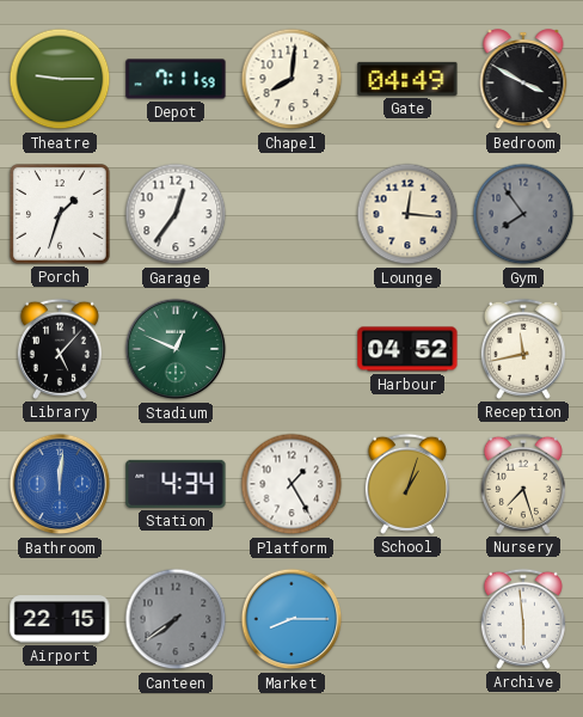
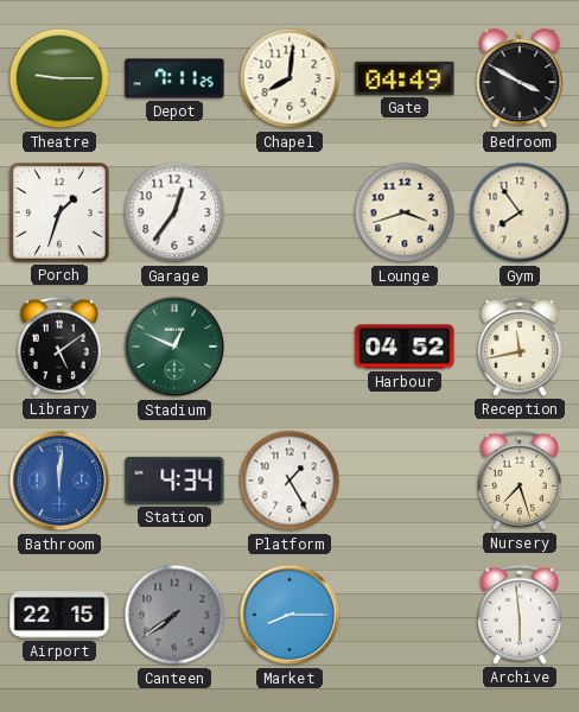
Depot: 7:11:59 -> 7:11:25 (174, 78)
Lounge: 12:16 -> 3:42 (405, 212)
Gym dial: grey -> cream (520, 212)
Library: 5:07 -> 5:09 (59, 347)
School: 1:03 -> none (407, 484)
